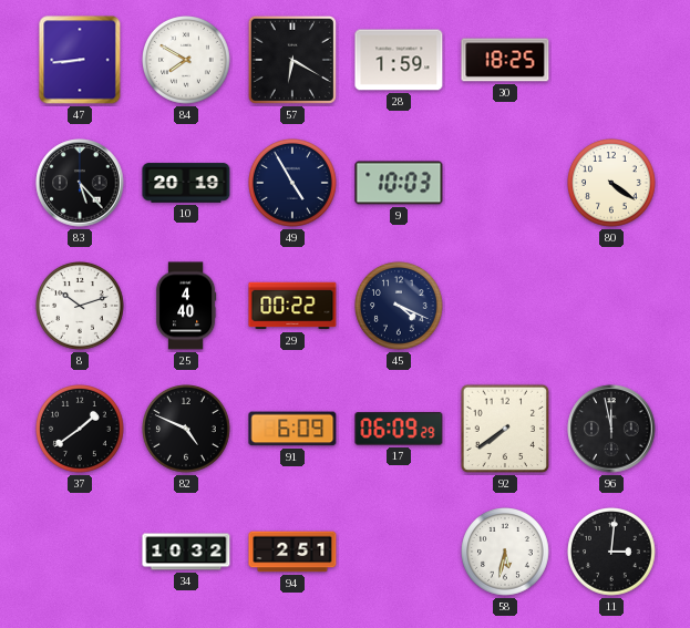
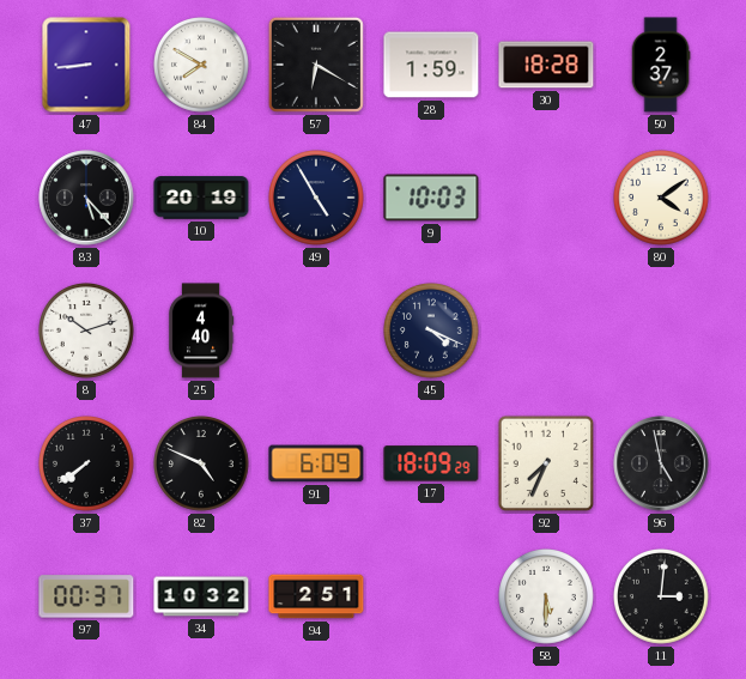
30: 18:25 -> 18:28 (546, 65)
50: none -> 2:37 (661, 65)
80: 4:21 -> 4:09 (662, 199)
29: 00:22 -> none (292, 306)
37: 1:39 -> 7:39 (87, 465)
17: 06:09 -> 18:09 (431, 463)
92: 7:39 -> 7:34 (546, 463)
96: 11:58 -> 4:58 (661, 463)
97: none -> 00:37 (86, 596)
58: 5:32 -> 5:30 (547, 598)
